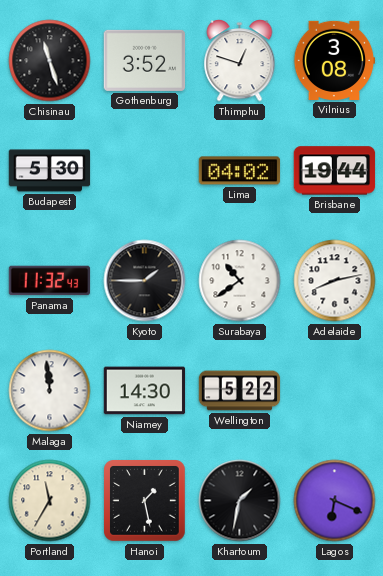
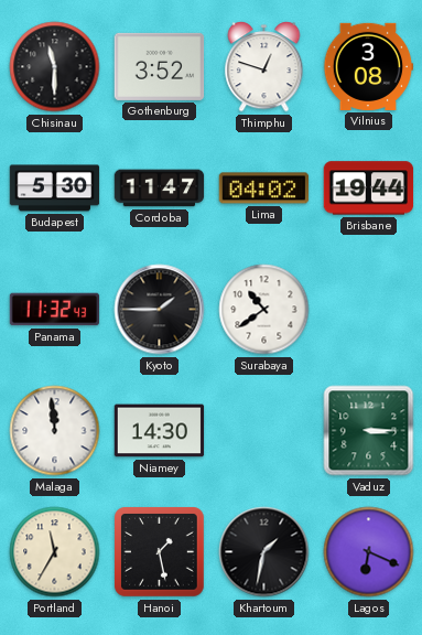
Chisinau: 11:27 -> 11:30 (55, 67)
Cordoba: none -> 11:47 (160, 189)
Adelaide: 8:13 -> none (335, 281)
Wellington: 5:22 -> none (240, 391)
Vaduz: none -> 3:15 (369, 431)
